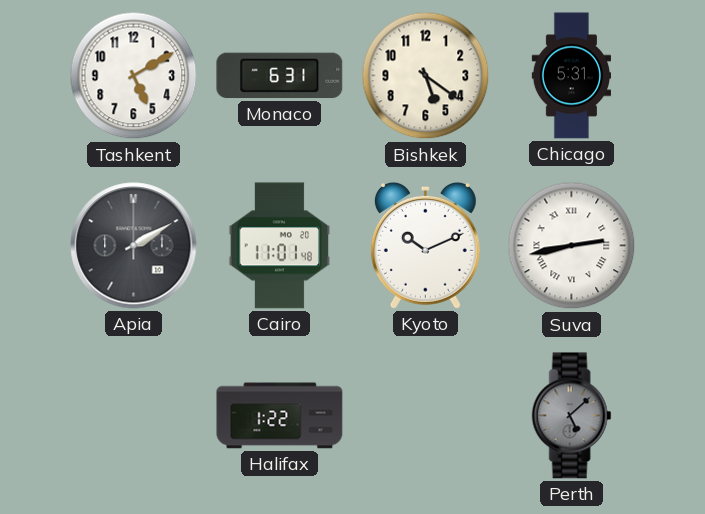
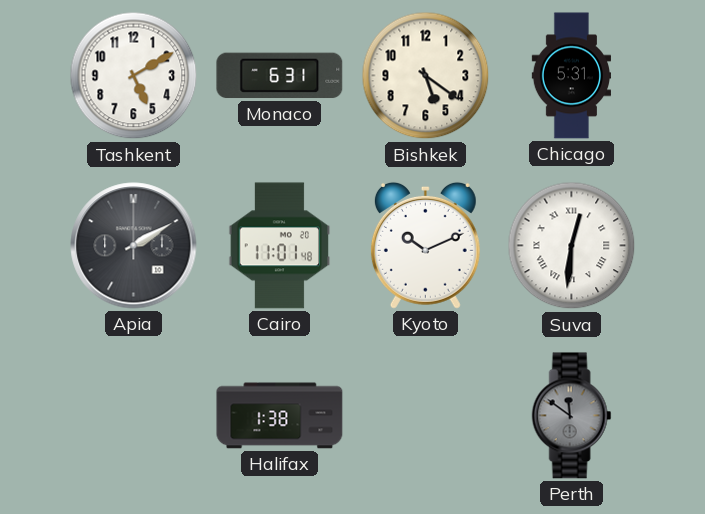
Suva: 2:43 -> 12:31 (572, 246)
Halifax: 1:22 -> 1:38 (280, 416)
Perth: 5:08 -> 11:51 (572, 416)
